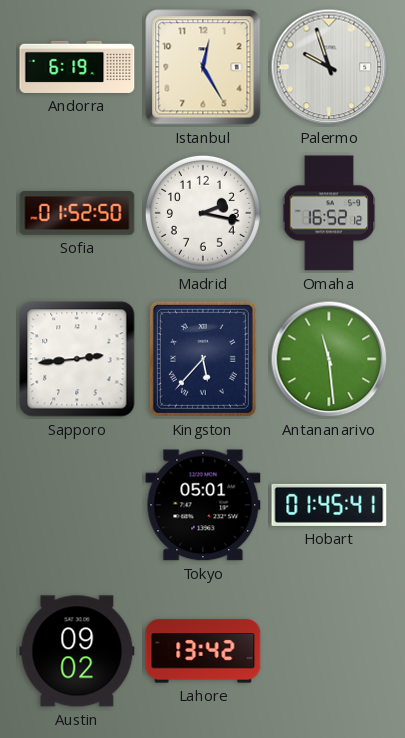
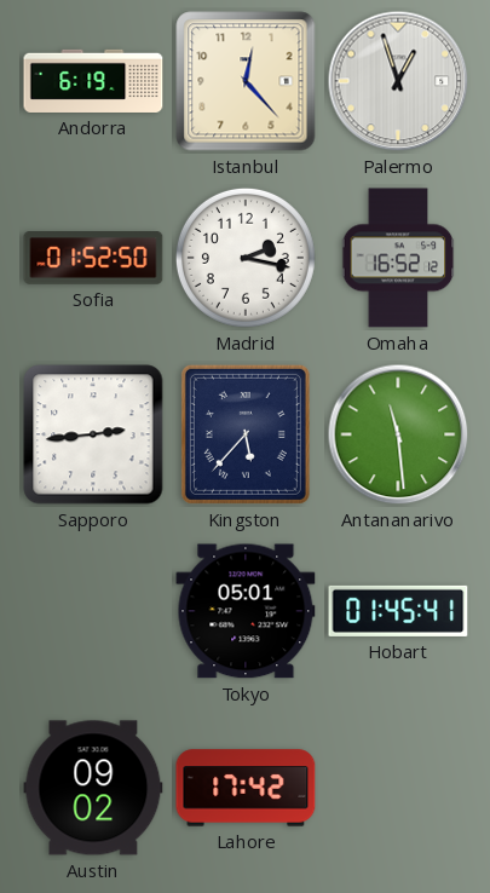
Istanbul: 12:25 -> 12:23 (246, 81)
Palermo: 9:57 -> 12:57 (398, 81)
Lahore: 13:42 -> 17:42 (246, 788)
